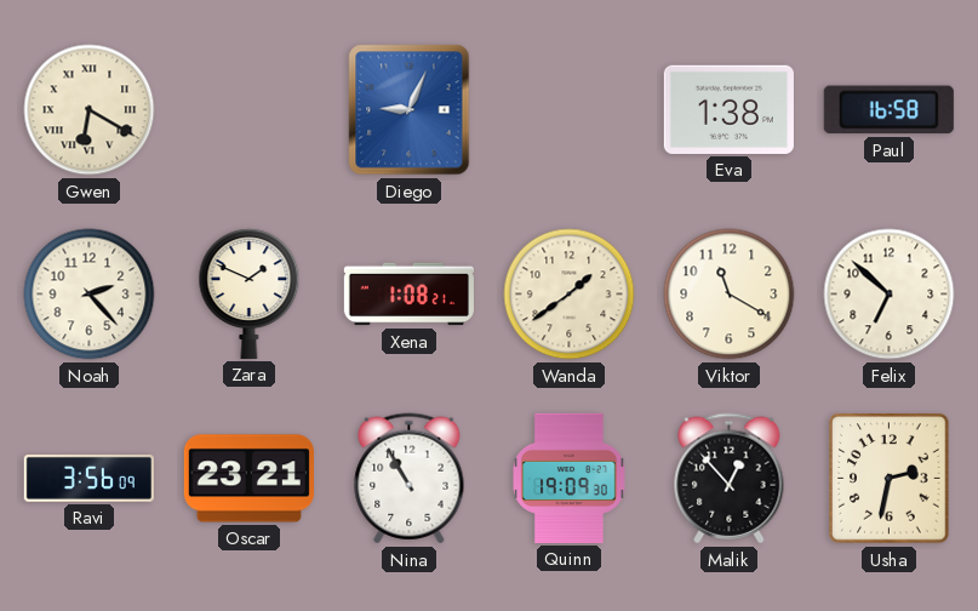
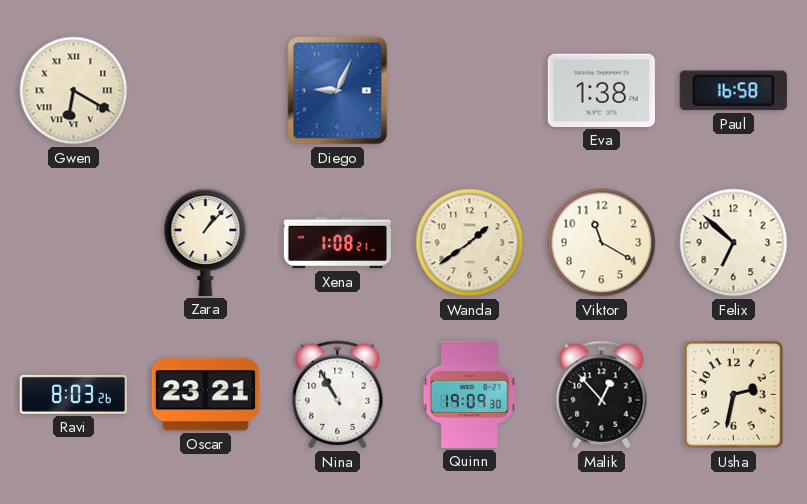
Noah: 2:23 -> none (90, 295)
Zara: 1:49 -> 1:07 (206, 242)
Ravi: 3:56 -> 8:03 (73, 394)
